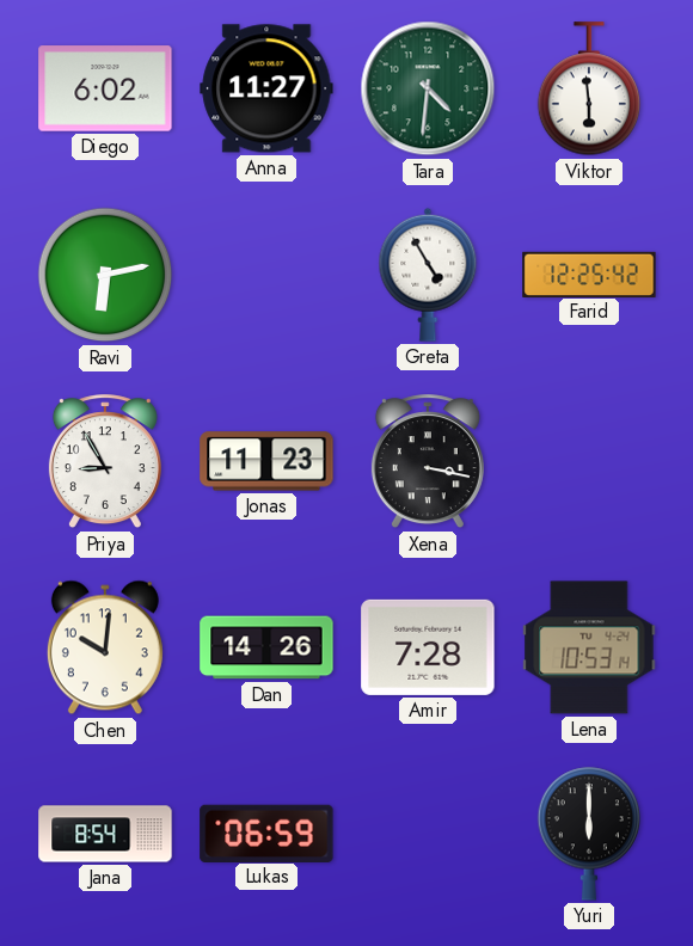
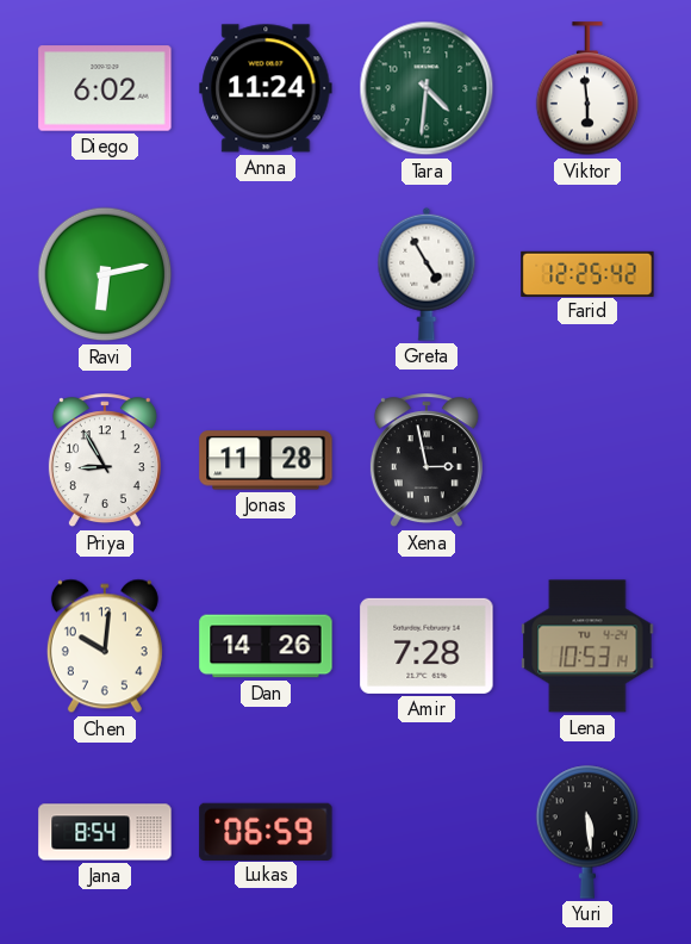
Anna: 11:27 -> 11:24 (266, 88)
Jonas: 11:23 -> 11:28 (266, 460)
Xena: 3:17 -> 2:58 (427, 461)
Yuri: 6:00 -> 5:29 (587, 832)
